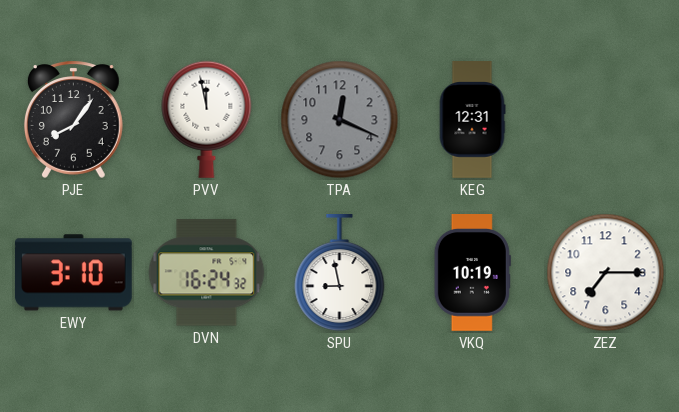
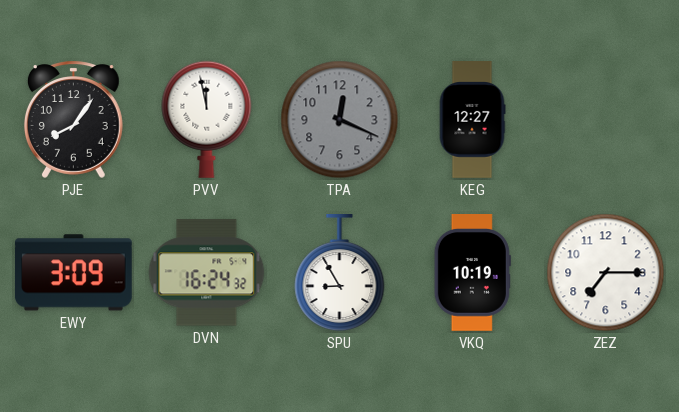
KEG: 12:31 -> 12:27 (472, 120)
EWY: 3:10 -> 3:09 (73, 273)
SPU: 8:58 -> 8:55 (340, 274)
